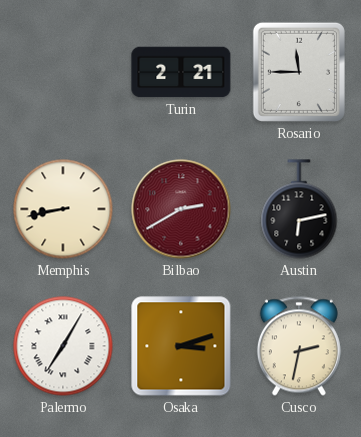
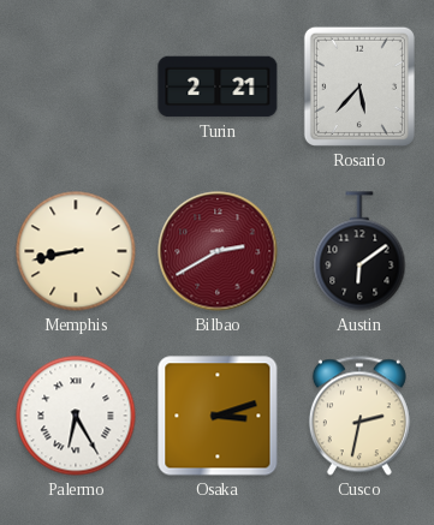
Rosario: 11:45 -> 5:37 (359, 86)
Austin: 6:13 -> 6:09 (359, 251)
Palermo: 7:05 -> 6:25 (76, 416)
